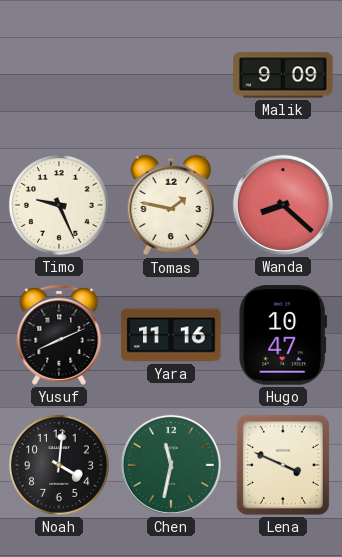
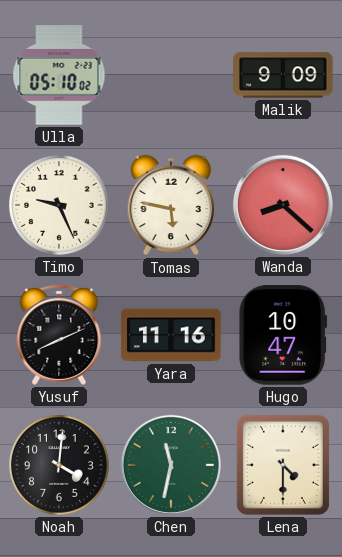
Ulla: none -> 05:10 (59, 75)
Tomas: 1:47 -> 5:47 (171, 205)
Lena: 3:49 -> 4:30 (283, 465)
